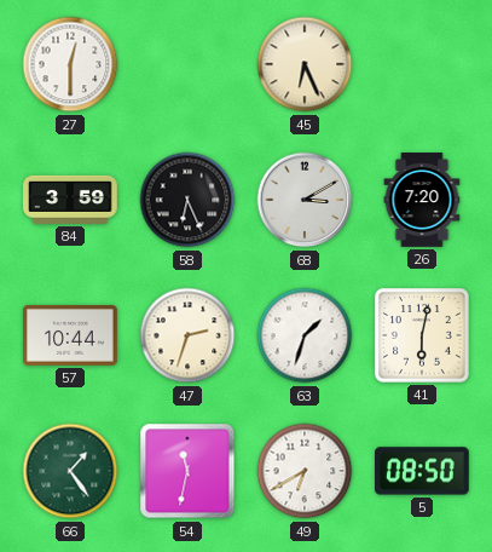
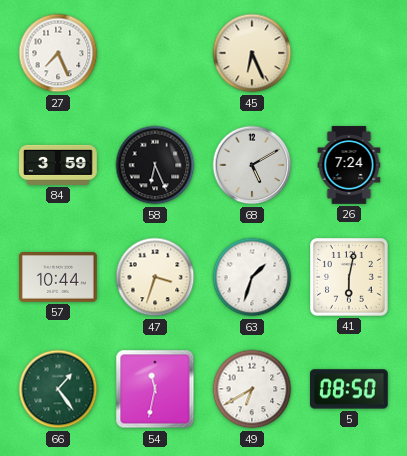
27: 12:30 -> 7:26 (58, 53)
68: 3:10 -> 5:10 (252, 165)
26: 7:20 -> 7:24 (349, 165)
47: 2:33 -> 3:33 (155, 277)
